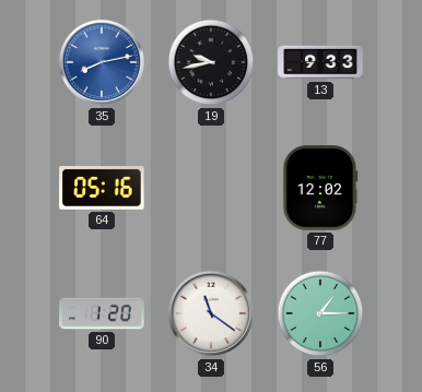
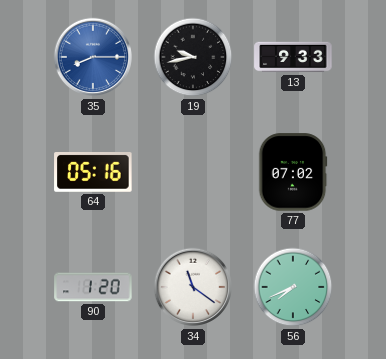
35: 8:13 -> 8:15 (93, 57)
77: 12:02 -> 07:02 (293, 172)
56: 1:15 -> 7:41 (293, 287)
